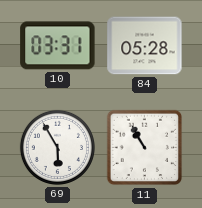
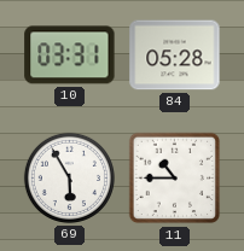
11: 10:55 -> 10:45 (175, 179)
